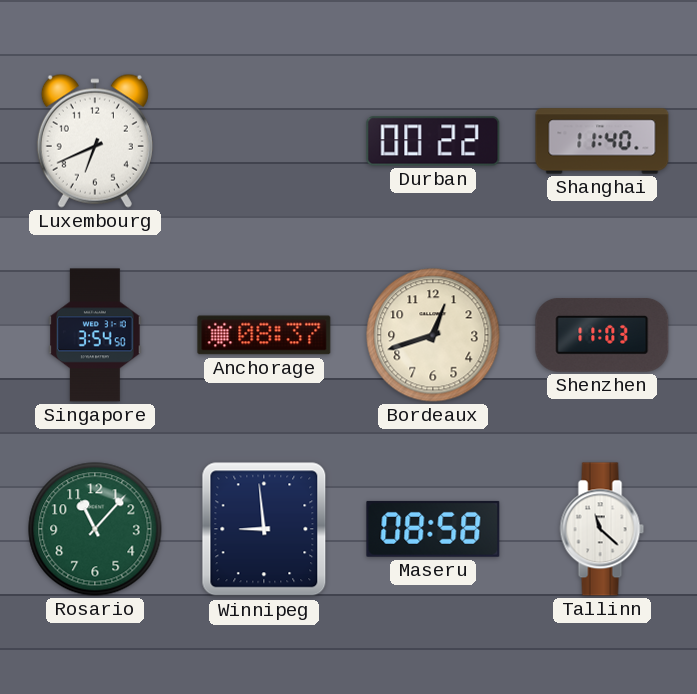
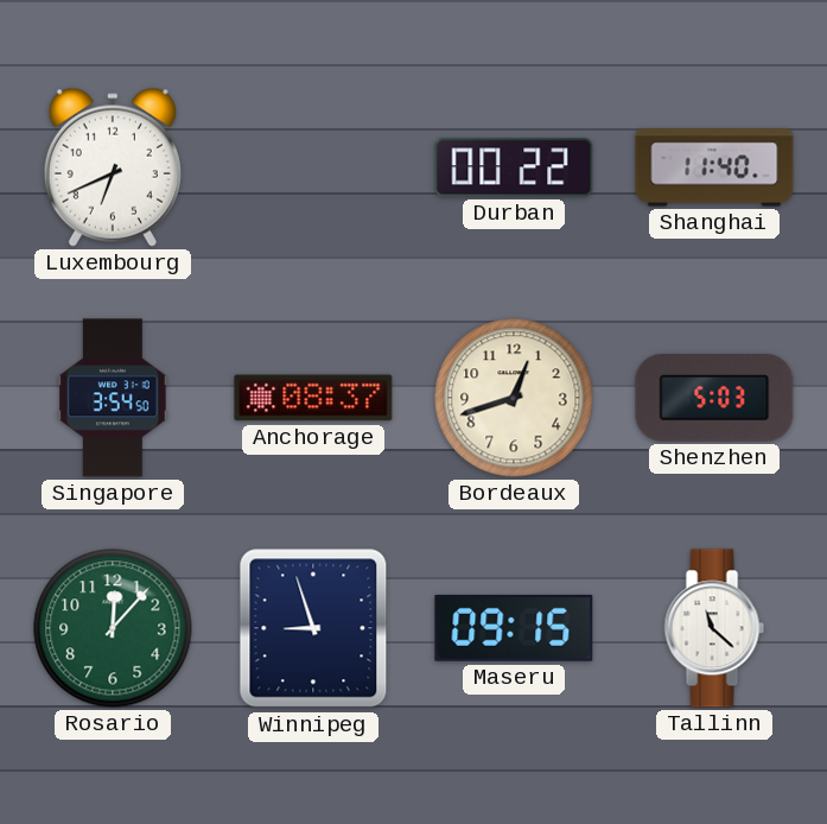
Shenzhen: 11:03 -> 5:03 (714, 399)
Rosario: 11:07 -> 12:07 (113, 628)
Winnipeg: 8:59 -> 8:57 (313, 628)
Maseru: 08:58 -> 09:15 (514, 628)
